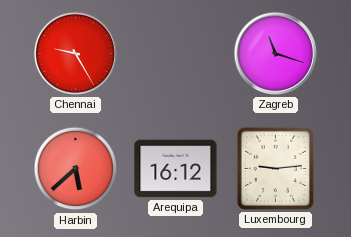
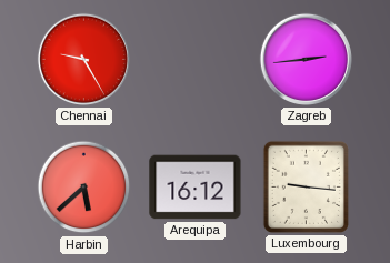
Zagreb: 11:18 -> 2:44 (306, 59)
Luxembourg: 9:14 -> 9:16 (306, 186)
